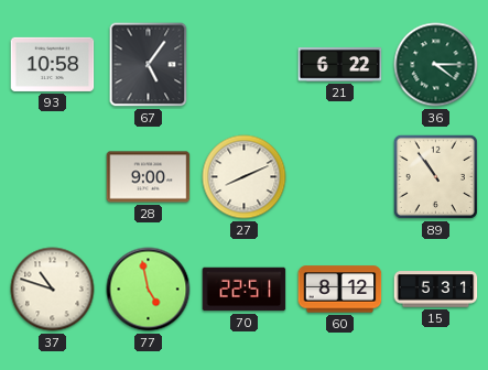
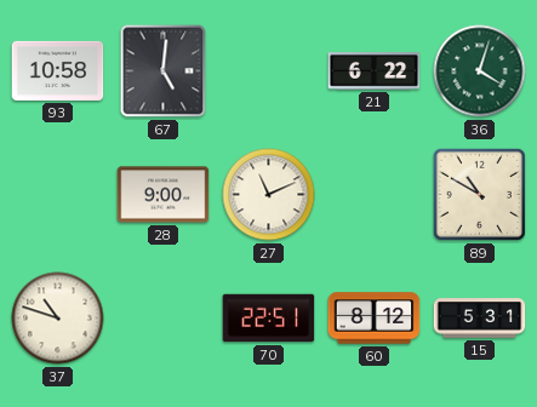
67: 5:06 -> 5:01 (164, 71)
36: 4:15 -> 4:03 (480, 71)
27: 8:11 -> 11:11 (269, 195)
89: 10:54 -> 10:50 (479, 194)
77: 4:58 -> none (149, 290)
